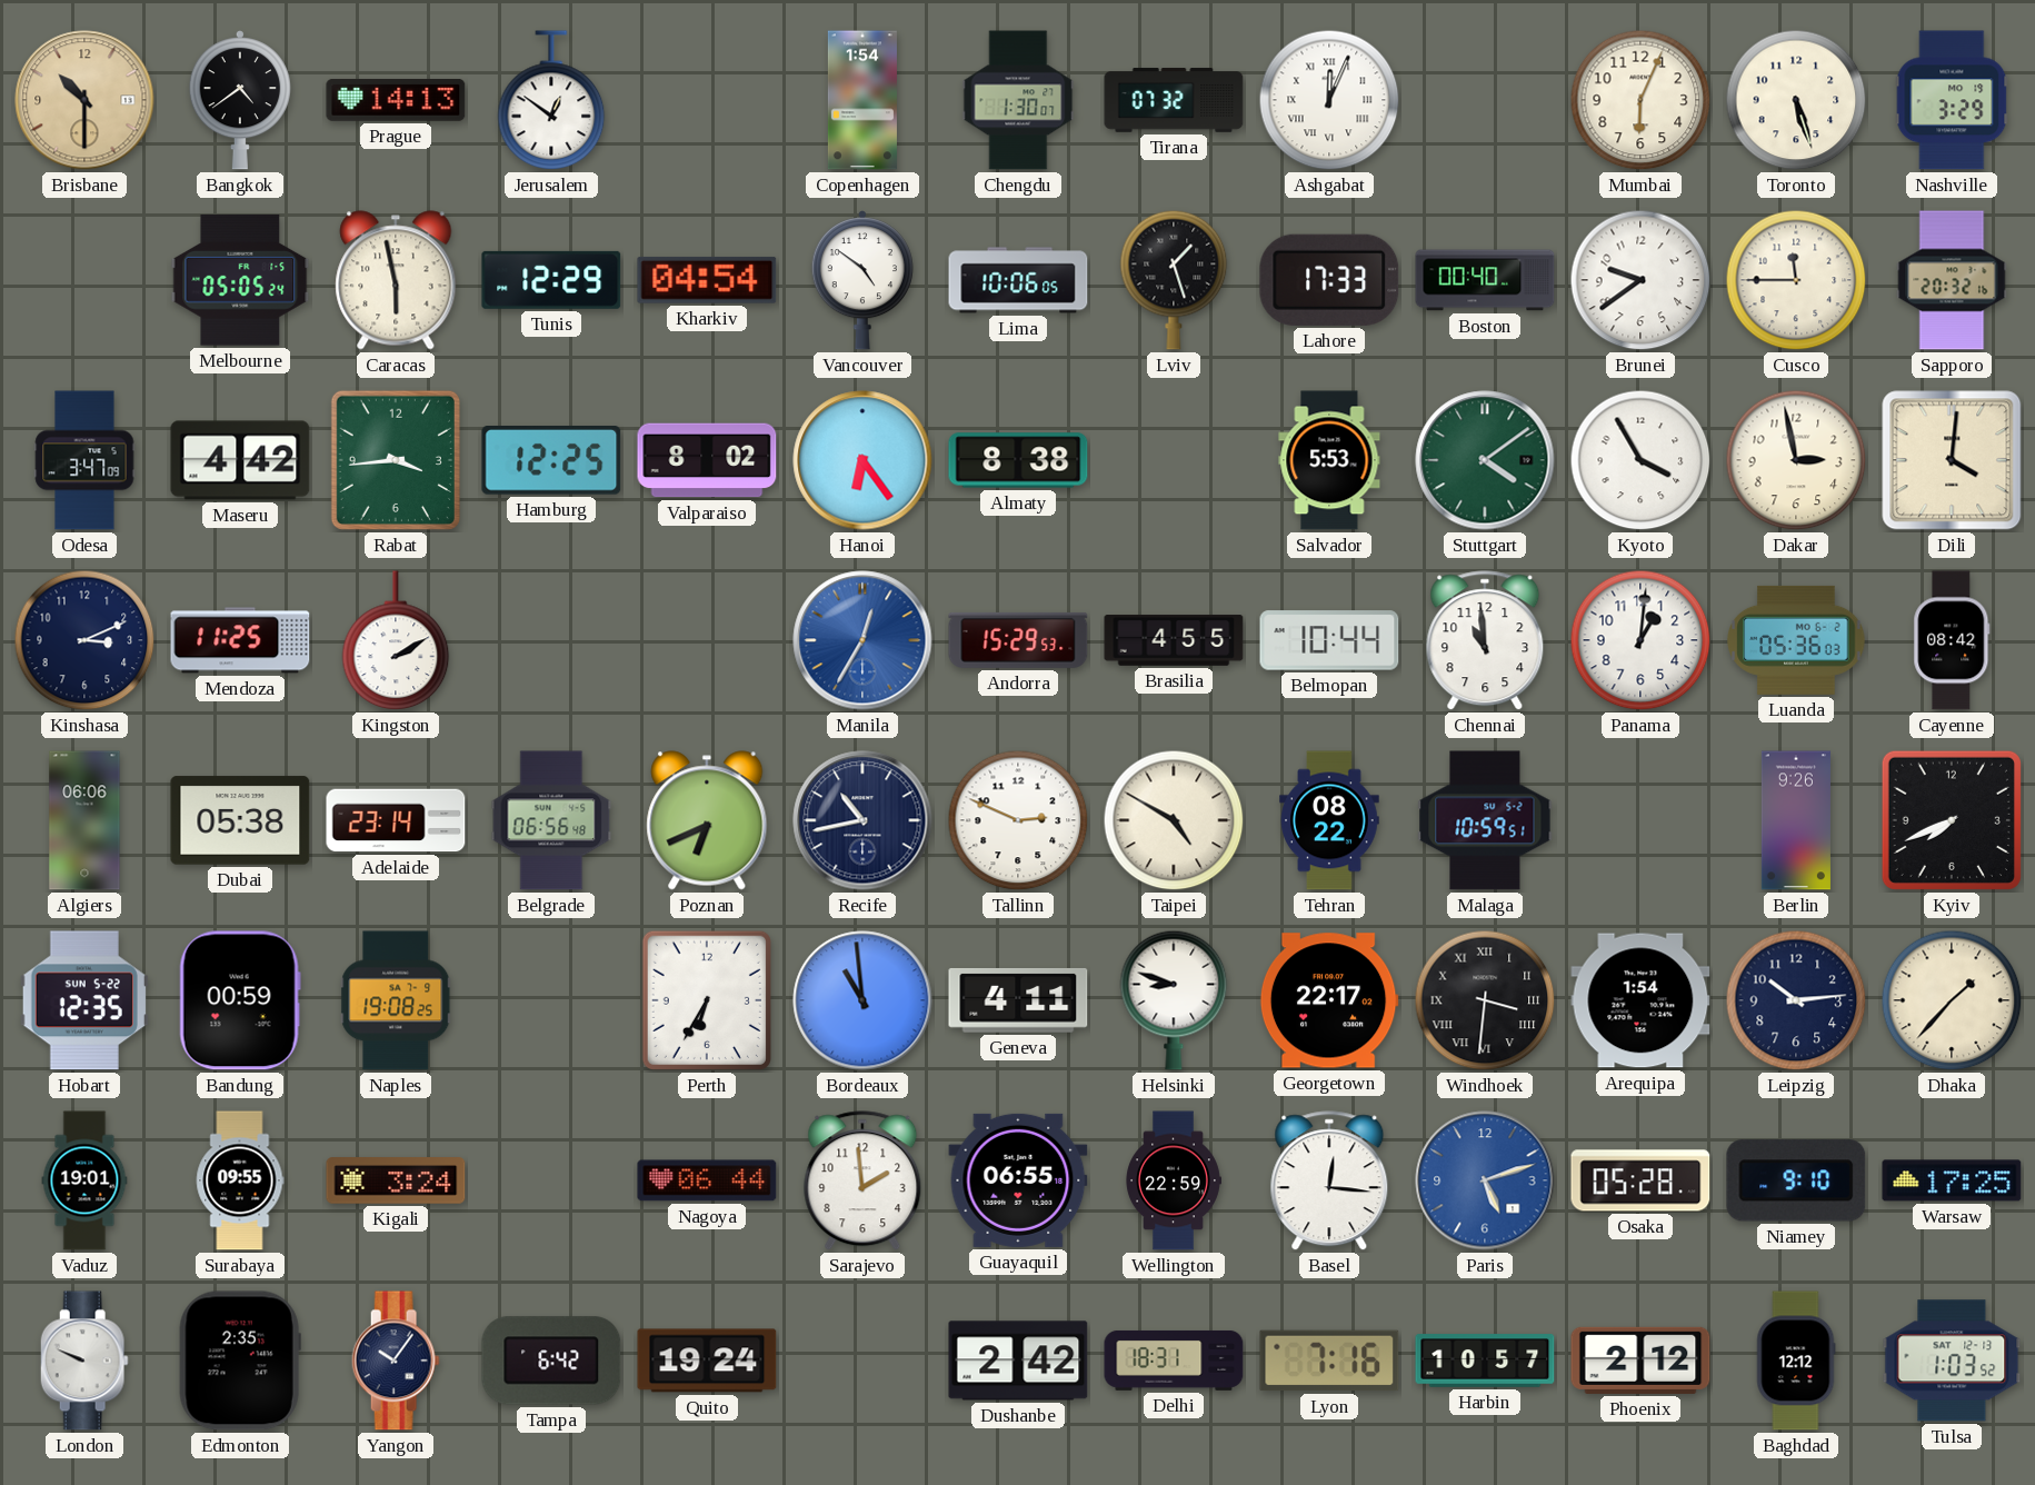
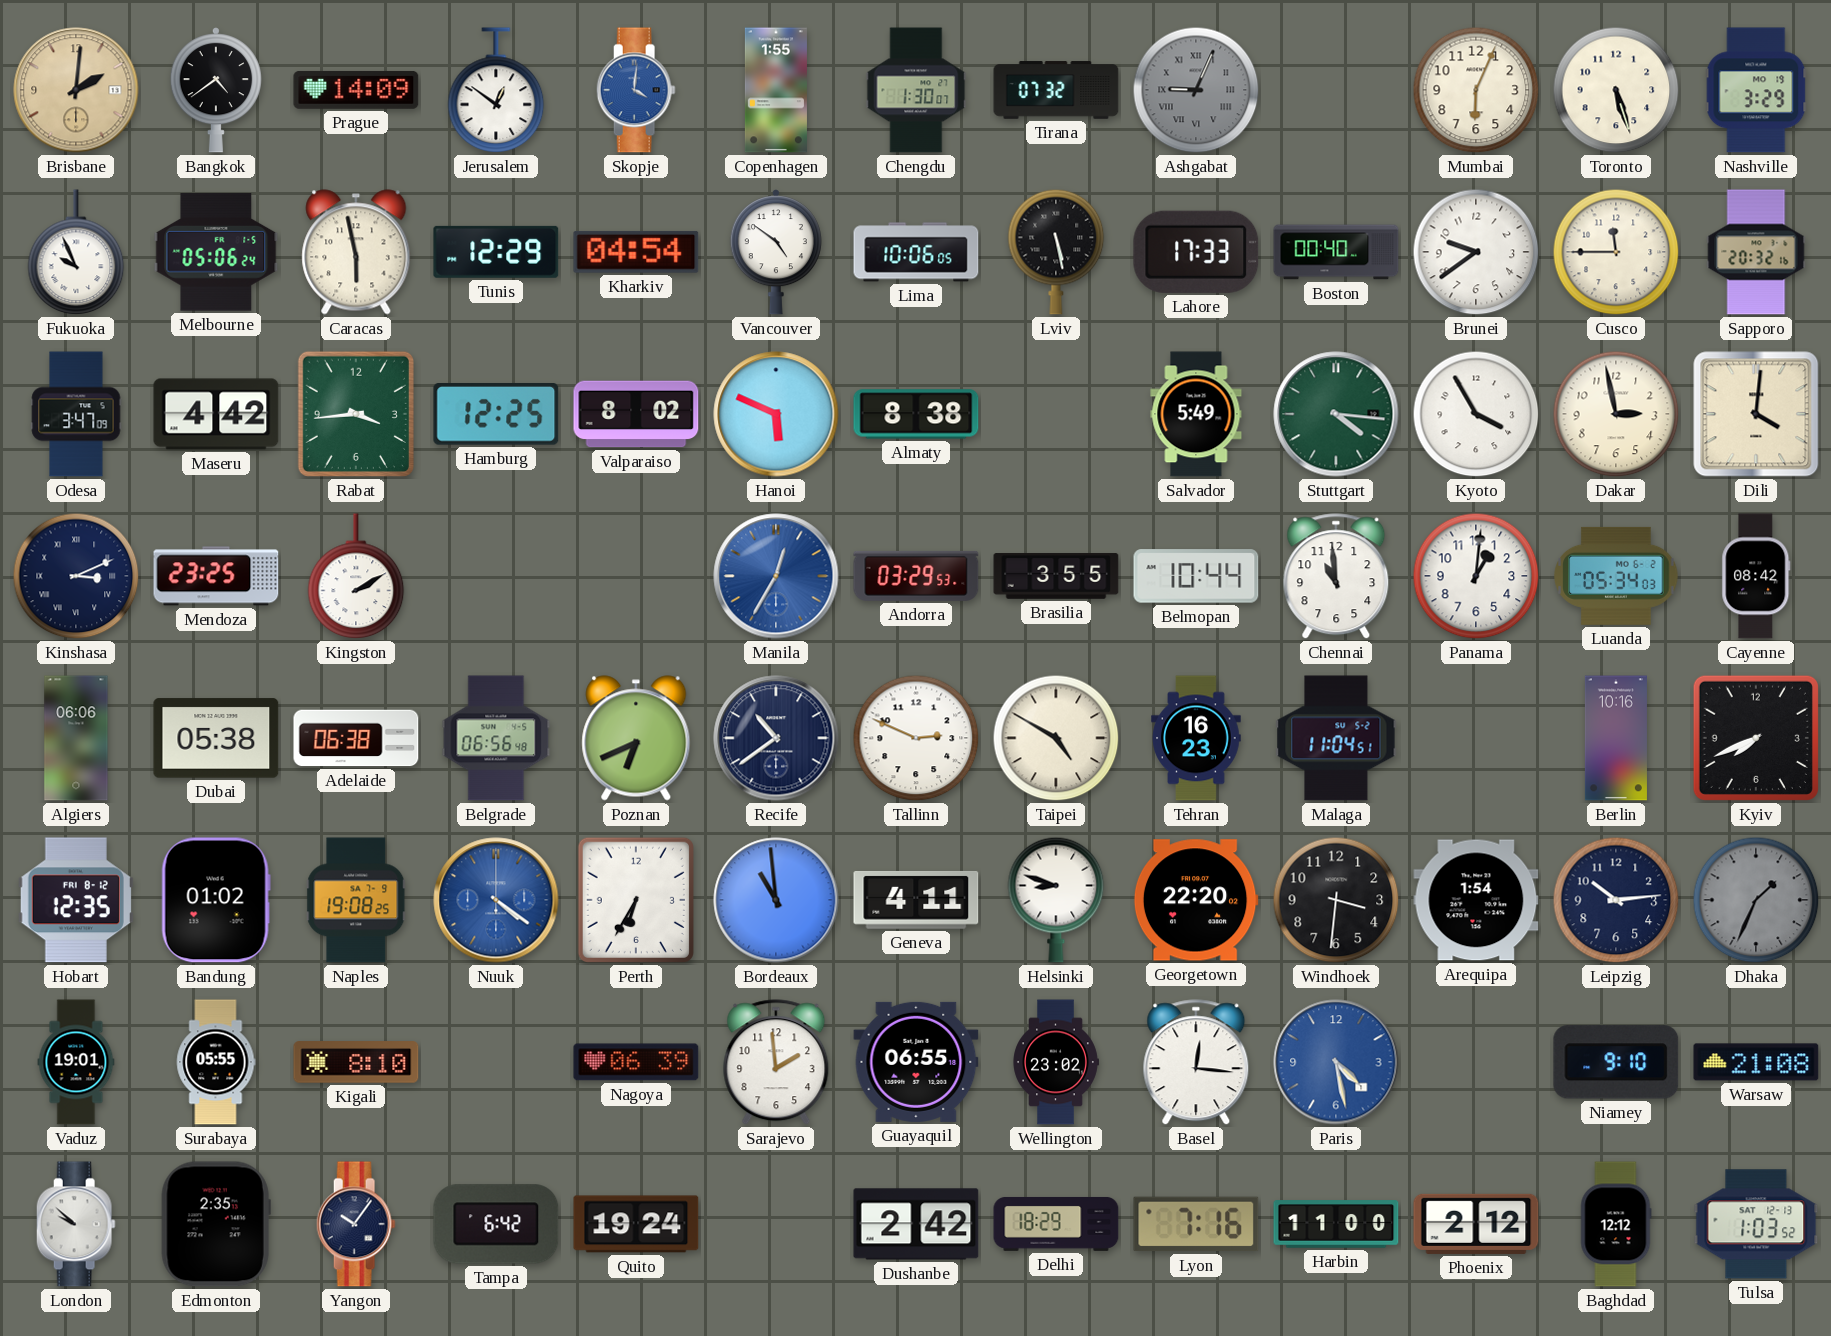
Brisbane: 10:30 -> 2:01 (76, 90)
Prague: 14:13 -> 14:09 (356, 90)
Skopje: none -> 4:01 (636, 90)
Copenhagen: 1:54 -> 1:55 (776, 90)
Ashgabat: 12:04 -> 9:04 (1196, 90)
Ashgabat dial: white -> grey (1196, 90)
Fukuoka: none -> 9:56 (76, 253)
Melbourne: 05:05 -> 05:06 (216, 252)
Lviv: 1:27 -> 5:28 (1056, 252)
Hanoi: 6:24 -> 5:49 (776, 414)
Salvador: 5:53 -> 5:49 (1196, 414)
Stuttgart: 4:09 -> 4:16 (1336, 414)
Kinshasa numerals: Arabic -> Roman (76, 576)
Mendoza: 11:25 -> 23:25 (216, 576)
Andorra: 15:29 -> 03:29 (916, 576)
Brasilia: 4:55 -> 3:55 (1056, 576)
Luanda: 05:36 -> 05:34 (1616, 576)
Adelaide: 23:14 -> 06:38 (356, 738)
Recife: 10:43 -> 10:39 (776, 738)
Tehran: 08:22 -> 16:23 (1196, 738)
Malaga: 10:59 -> 11:04 (1336, 738)
Berlin: 9:26 -> 10:16 (1616, 738)
Hobart date: SUN 5-22 -> FRI 8-12 (76, 900)
Bandung: 00:59 -> 01:02 (216, 900)
Nuuk: none -> 4:21 (496, 900)
Georgetown: 22:17 -> 22:20 (1196, 900)
Windhoek numerals: Roman -> Arabic (1336, 900)
Dhaka: 1:37 -> 1:34 (1756, 900)
Dhaka dial: cream -> grey (1756, 900)
Surabaya: 09:55 -> 05:55 (216, 1062)
Kigali: 3:24 -> 8:10 (356, 1062)
Nagoya: 06:44 -> 06:39 (636, 1062)
Wellington: 22:59 -> 23:02 (1056, 1062)
Paris: 5:12 -> 4:28 (1336, 1062)
Osaka: 05:28 -> none (1640, 1180)
Warsaw: 17:25 -> 21:08 (1756, 1062)
London: 9:49 -> 9:52 (76, 1224)
Delhi: 18:31 -> 18:29 (1056, 1224)
Harbin: 10:57 -> 11:00 (1336, 1224)
